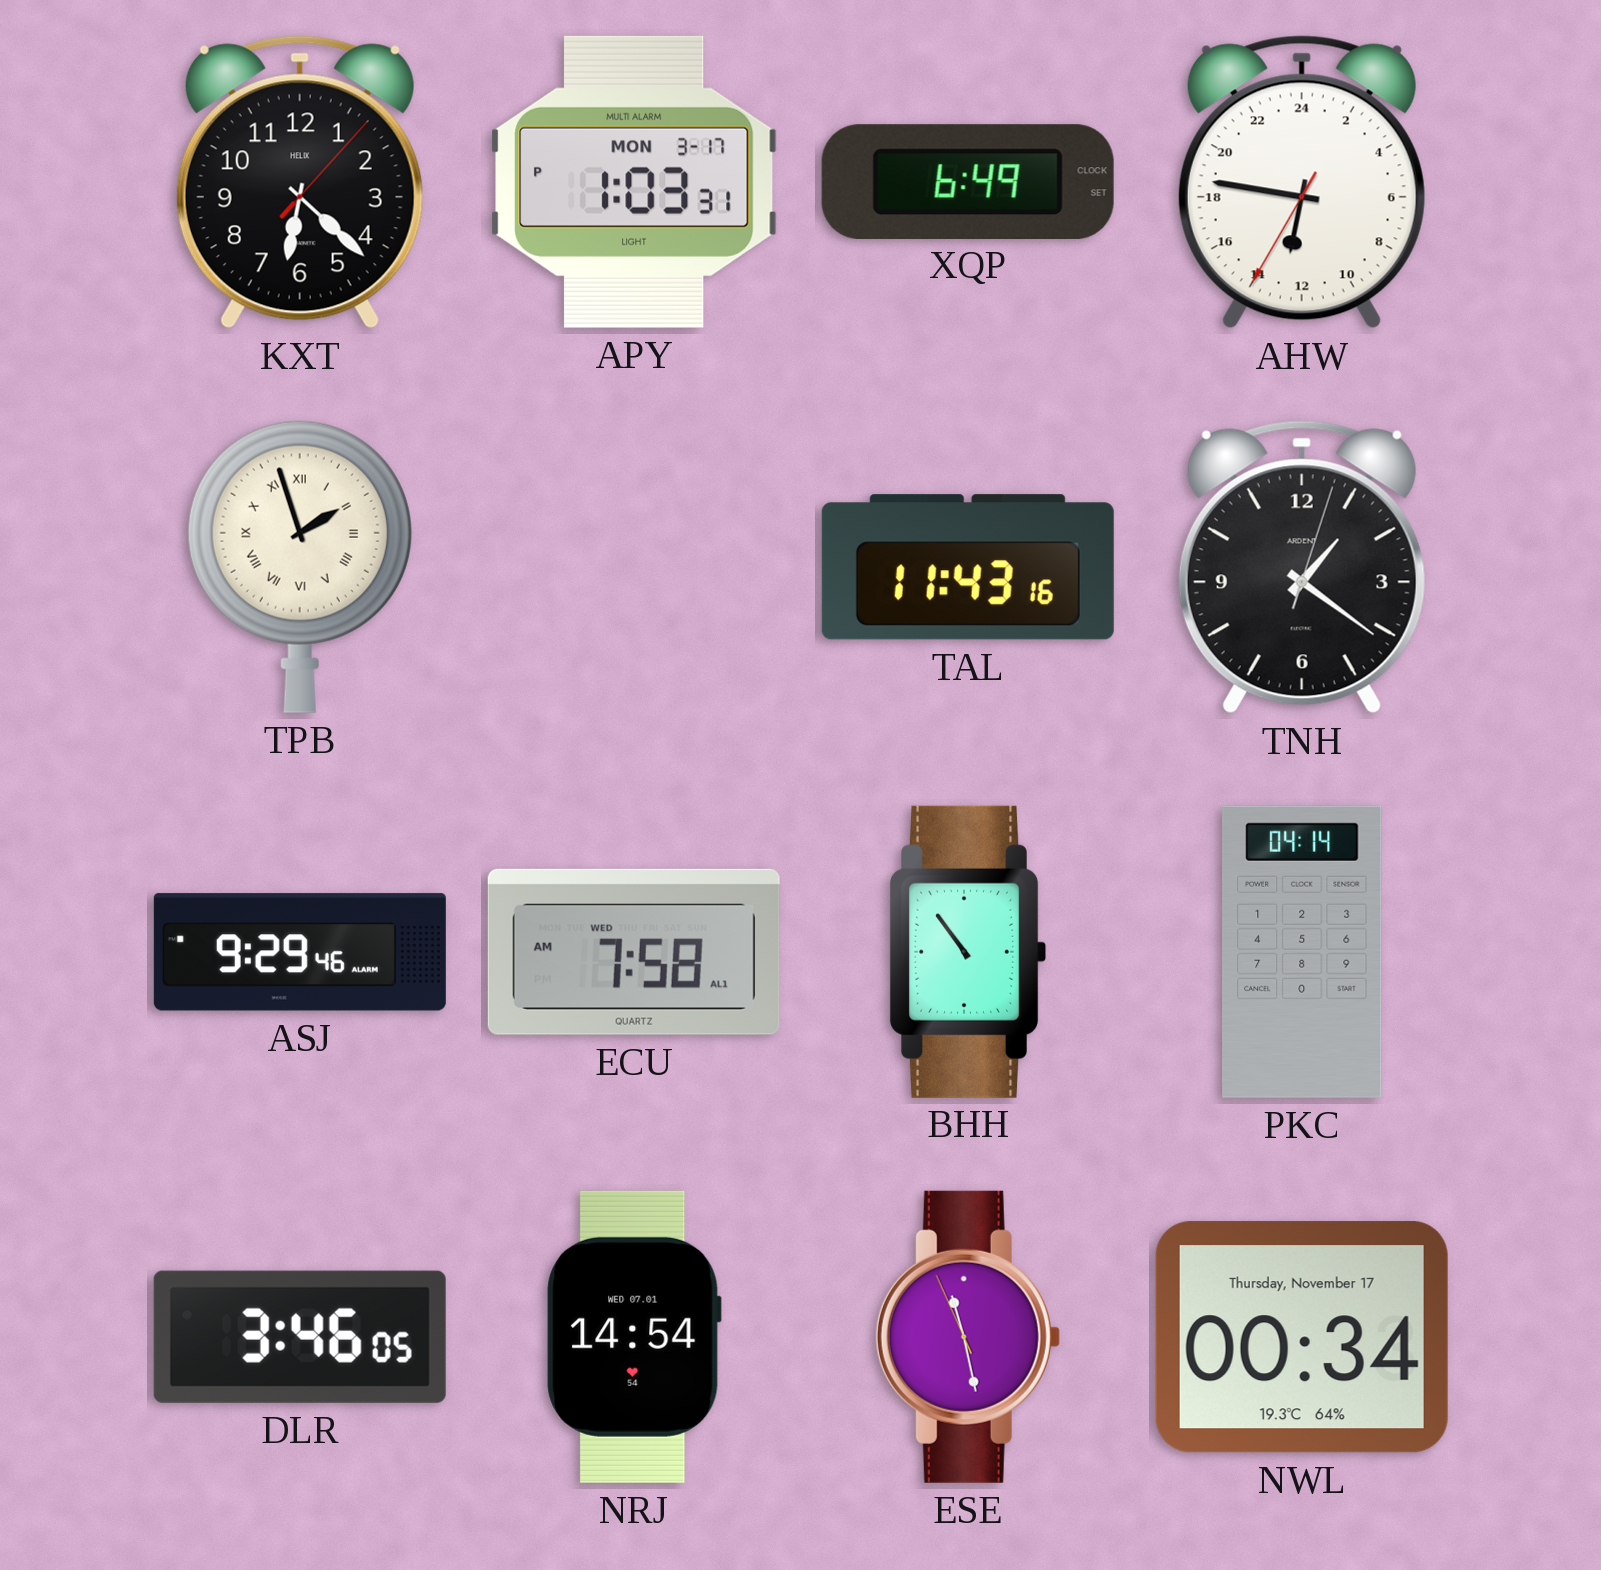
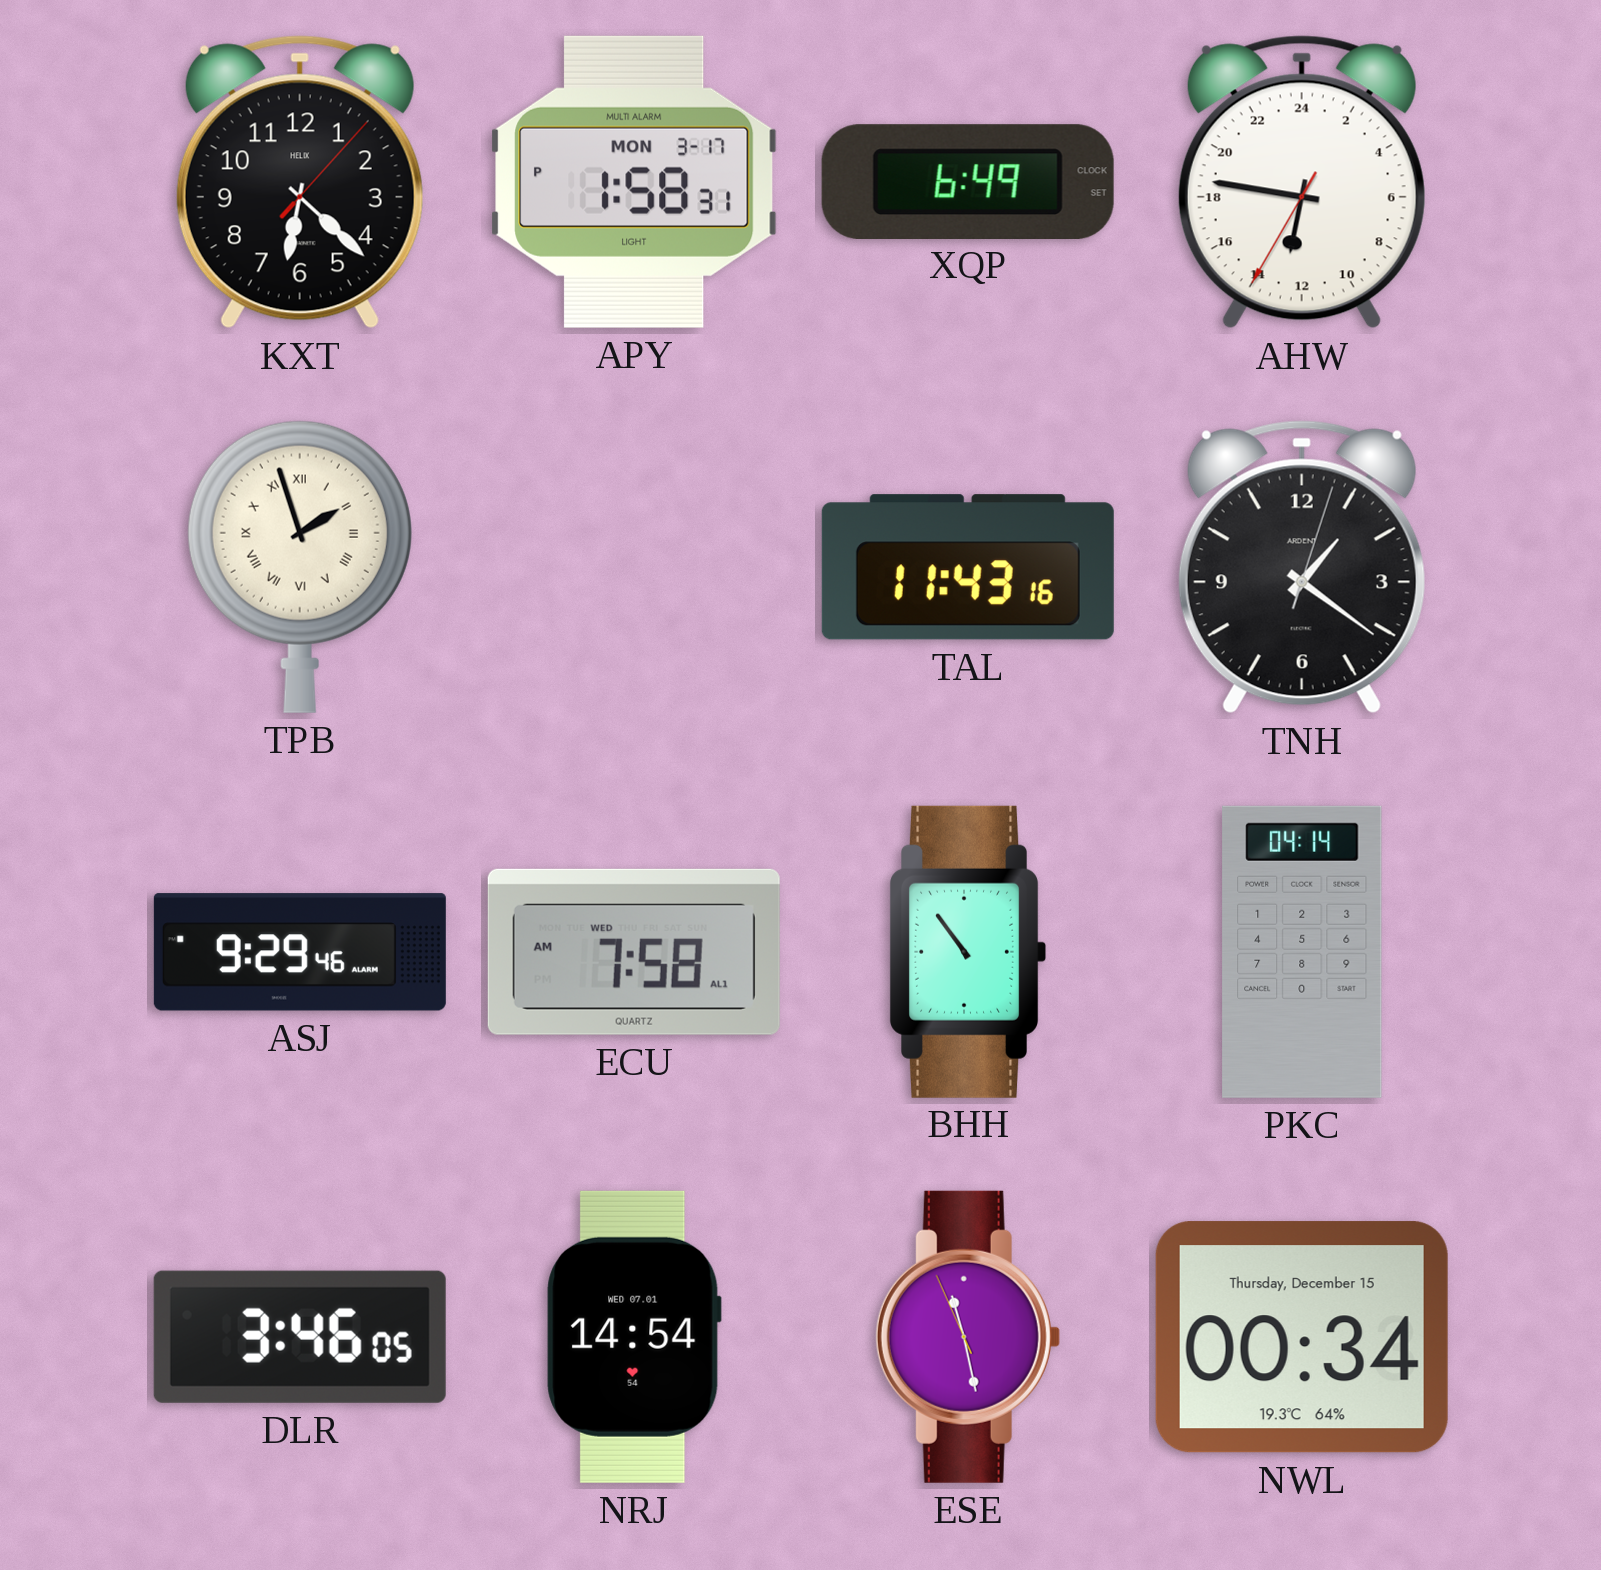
APY: 1:03 -> 1:58 (634, 182)
NWL date: Thursday, November 17 -> Thursday, December 15 (1302, 1337)
